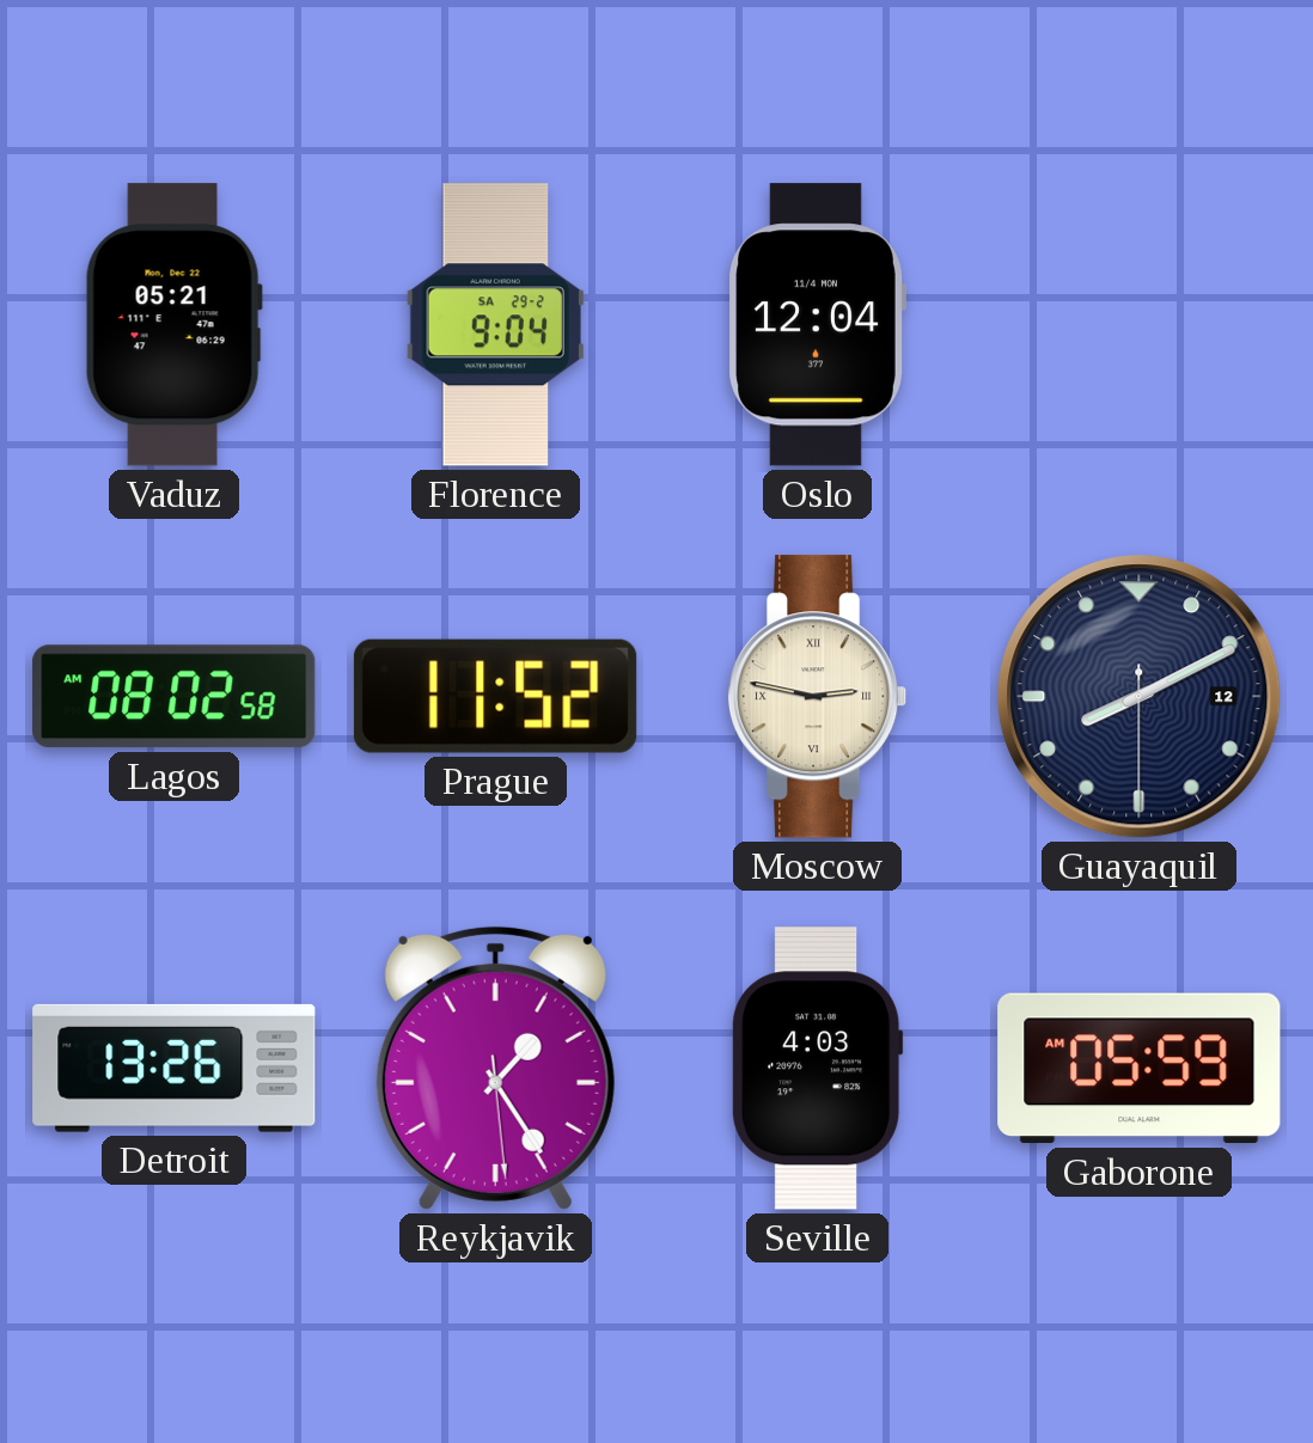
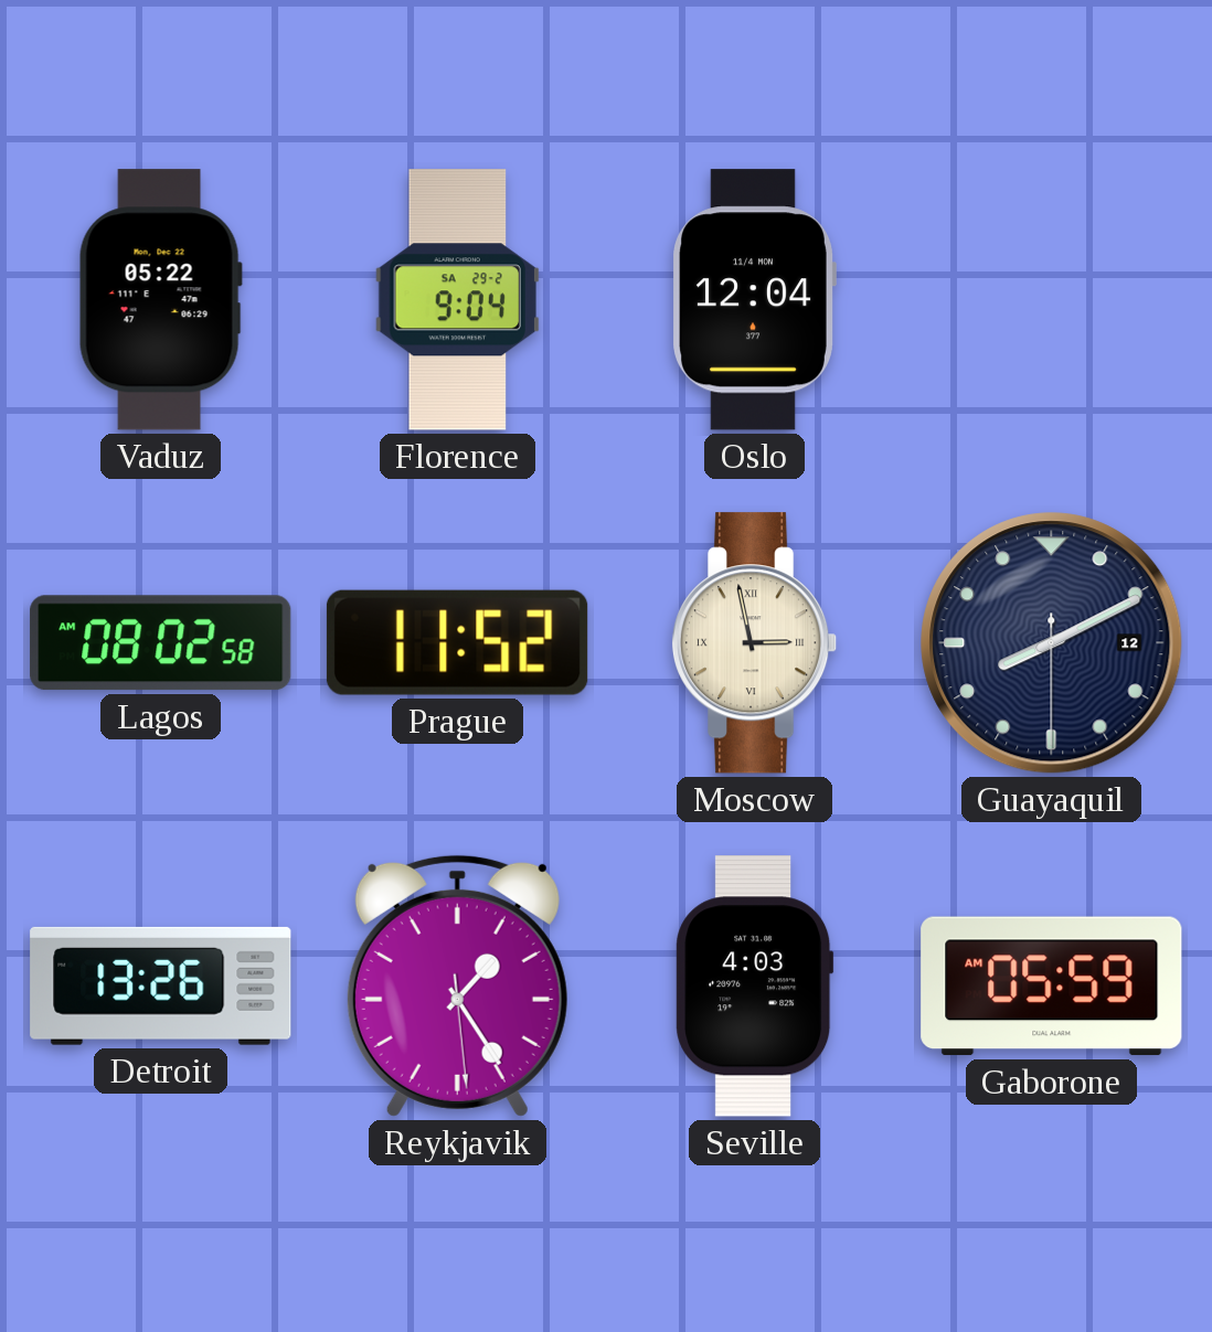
Vaduz: 05:21 -> 05:22 (160, 300)
Moscow: 2:47 -> 2:58 (755, 643)
